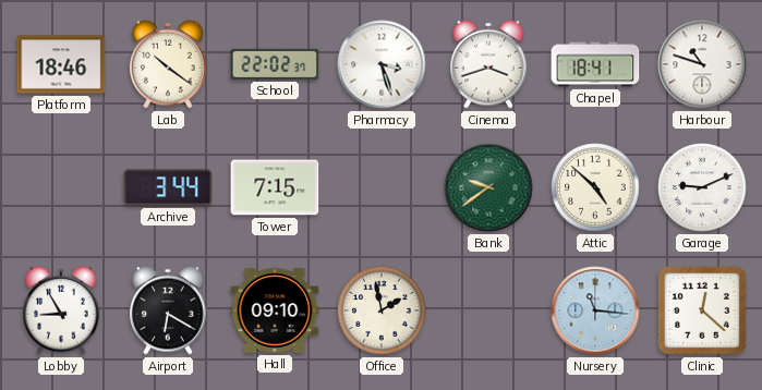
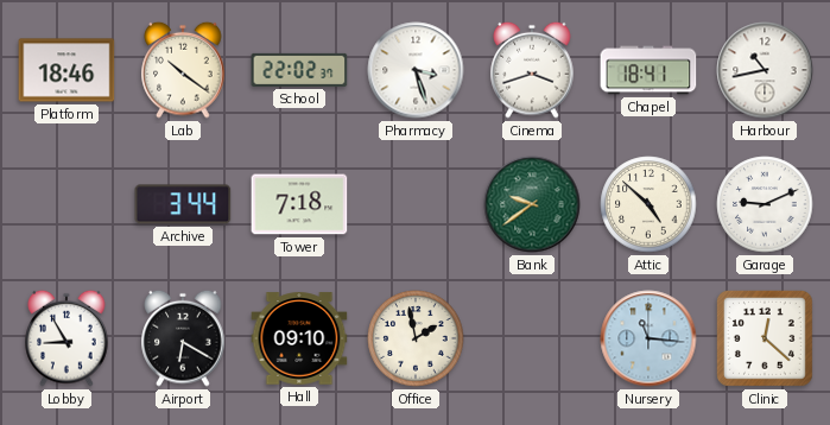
Harbour: 10:48 -> 10:43 (765, 70)
Tower: 7:15 -> 7:18 (299, 204)
